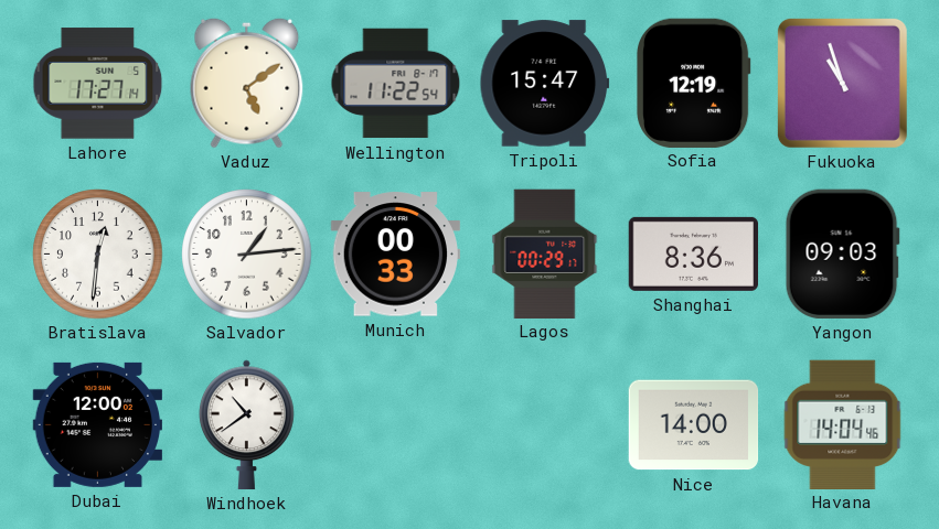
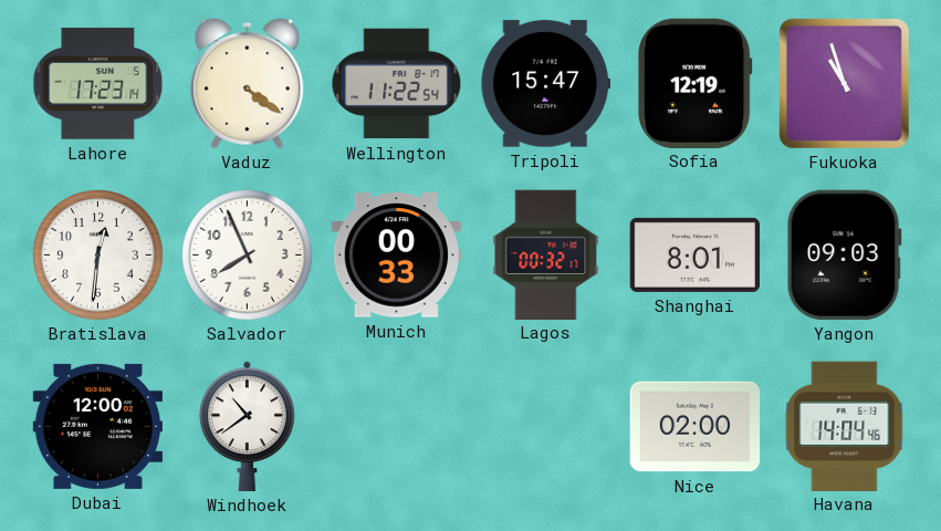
Lahore: 17:27 -> 17:23 (98, 84)
Vaduz: 5:09 -> 4:21 (248, 83)
Salvador: 1:14 -> 7:56 (248, 256)
Lagos: 00:29 -> 00:32 (546, 254)
Shanghai: 8:36 -> 8:01 (694, 254)
Nice: 14:00 -> 02:00 (696, 427)
